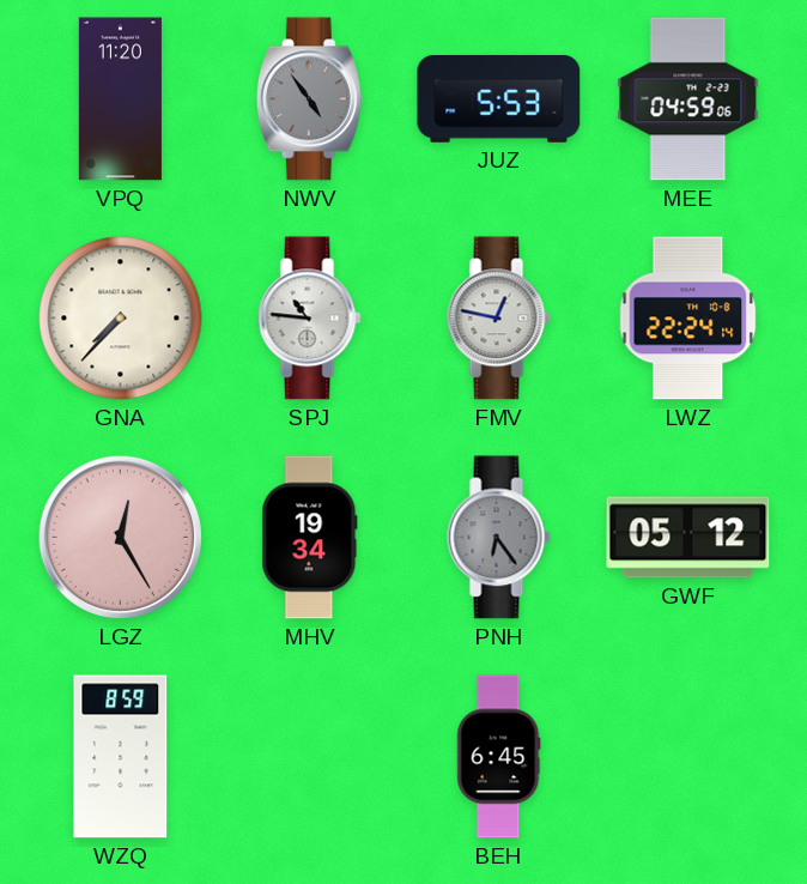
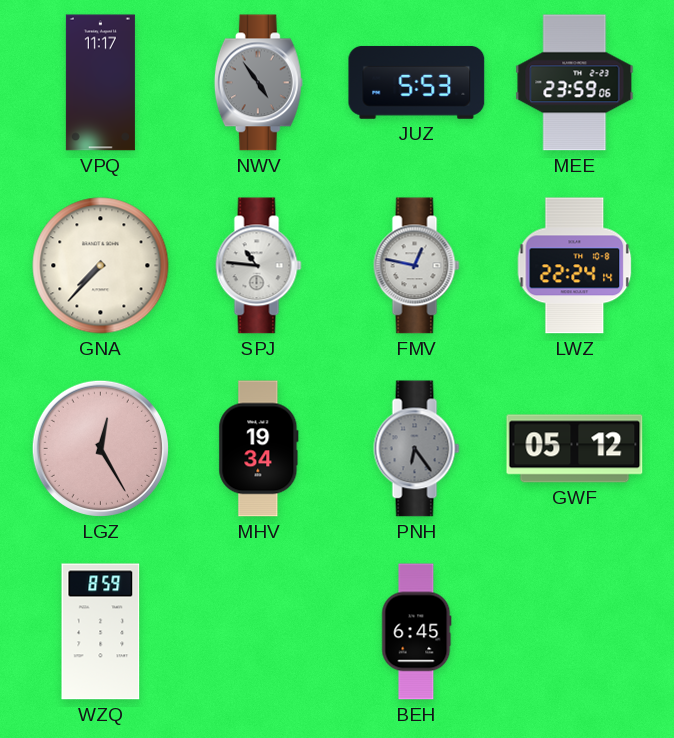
VPQ: 11:20 -> 11:17 (100, 83)
MEE: 04:59 -> 23:59 (575, 83)
